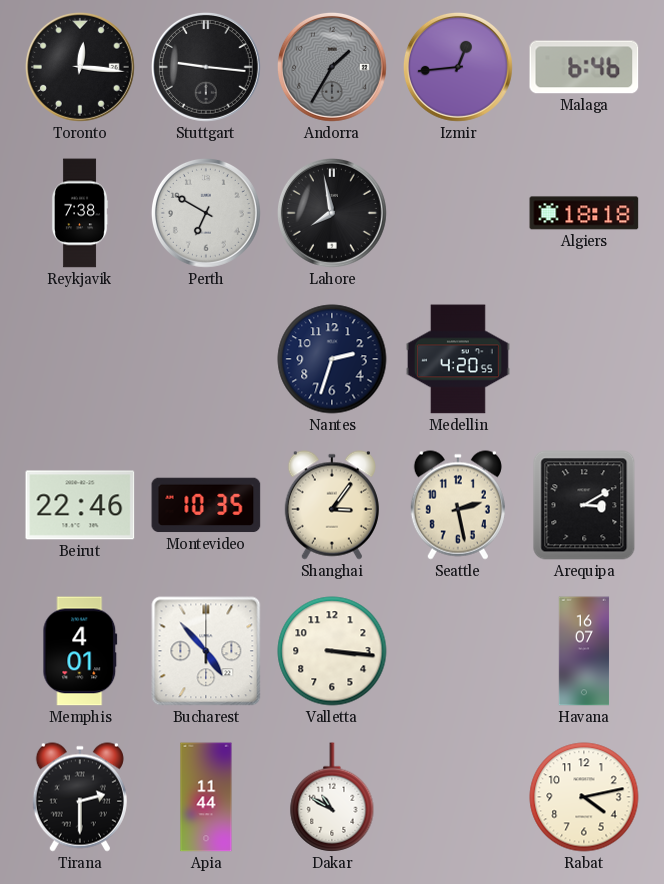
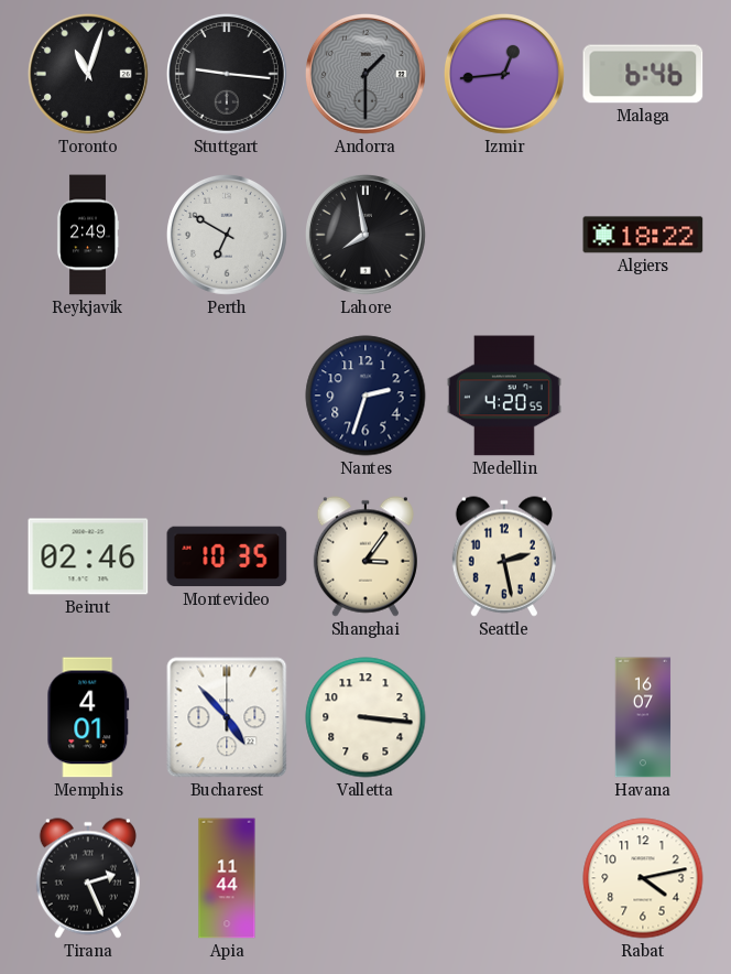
Toronto: 12:16 -> 11:03 (88, 74)
Andorra: 1:35 -> 1:30 (365, 74)
Reykjavik: 7:38 -> 2:49 (88, 235)
Algiers: 18:18 -> 18:22 (643, 235)
Beirut: 22:46 -> 02:46 (88, 556)
Arequipa: 3:10 -> none (584, 505)
Tirana: 2:30 -> 2:26 (88, 878)
Dakar: 10:50 -> none (332, 797)
